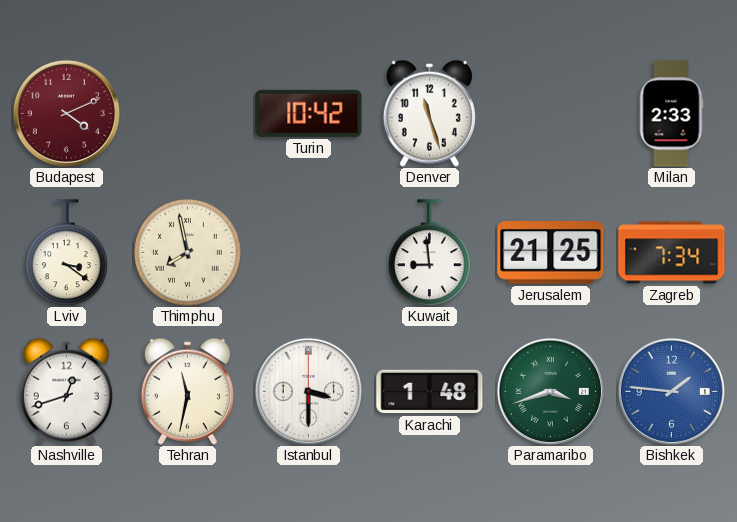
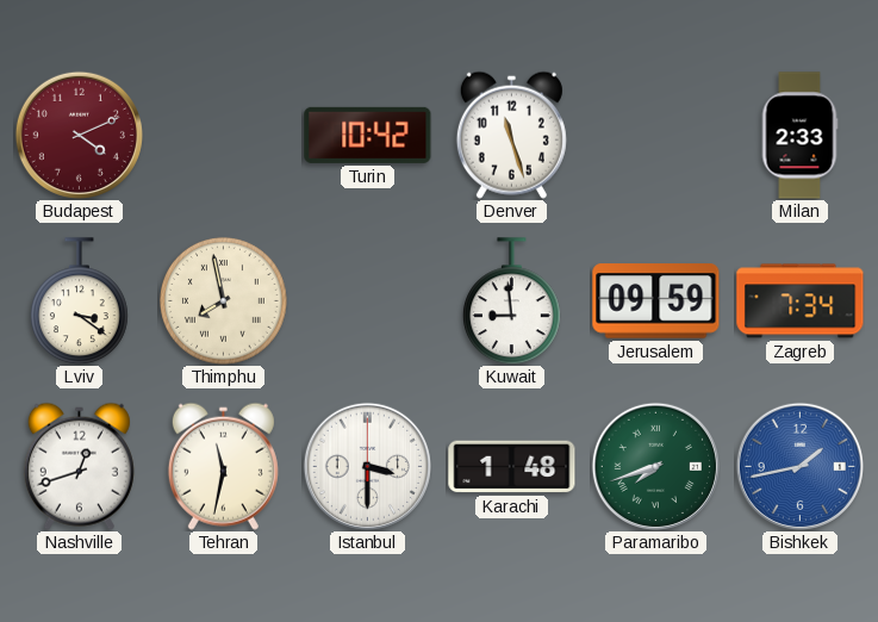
Jerusalem: 21:25 -> 09:59 (656, 301)
Paramaribo: 3:42 -> 7:42 (655, 466)
Bishkek: 1:46 -> 1:43 (799, 466)
